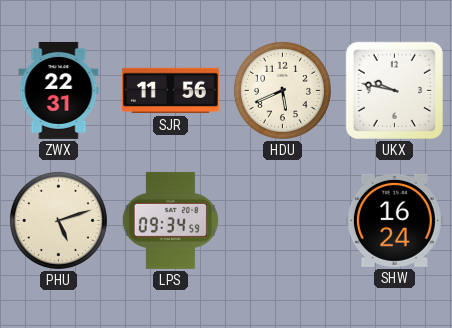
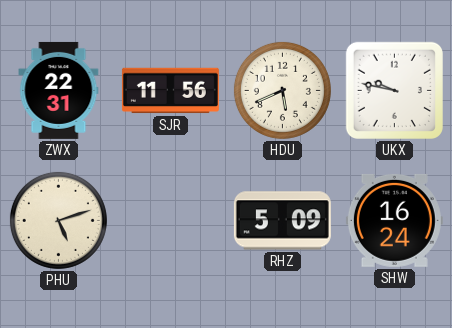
LPS: 09:34 -> none (170, 220)
RHZ: none -> 5:09 (282, 221)
